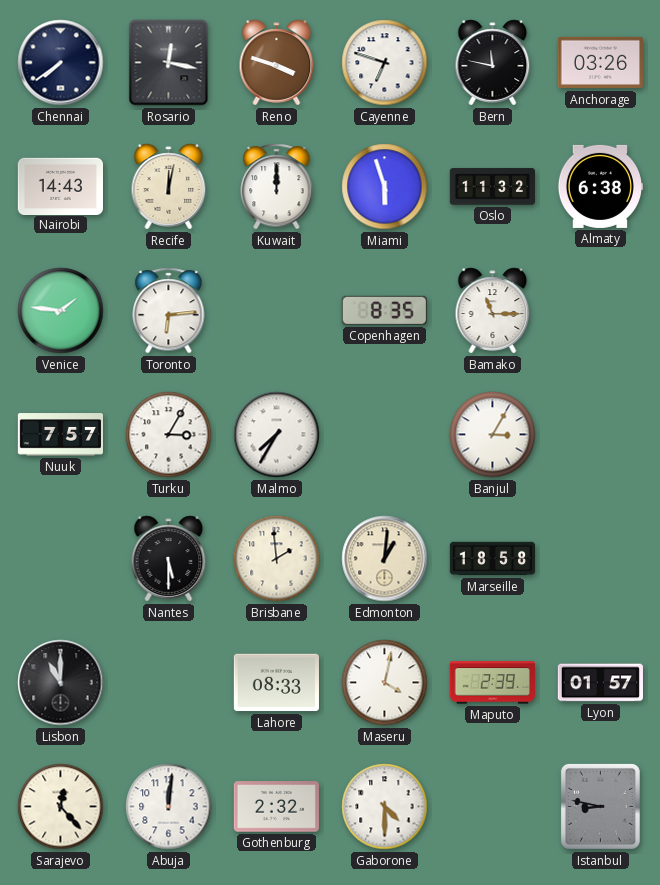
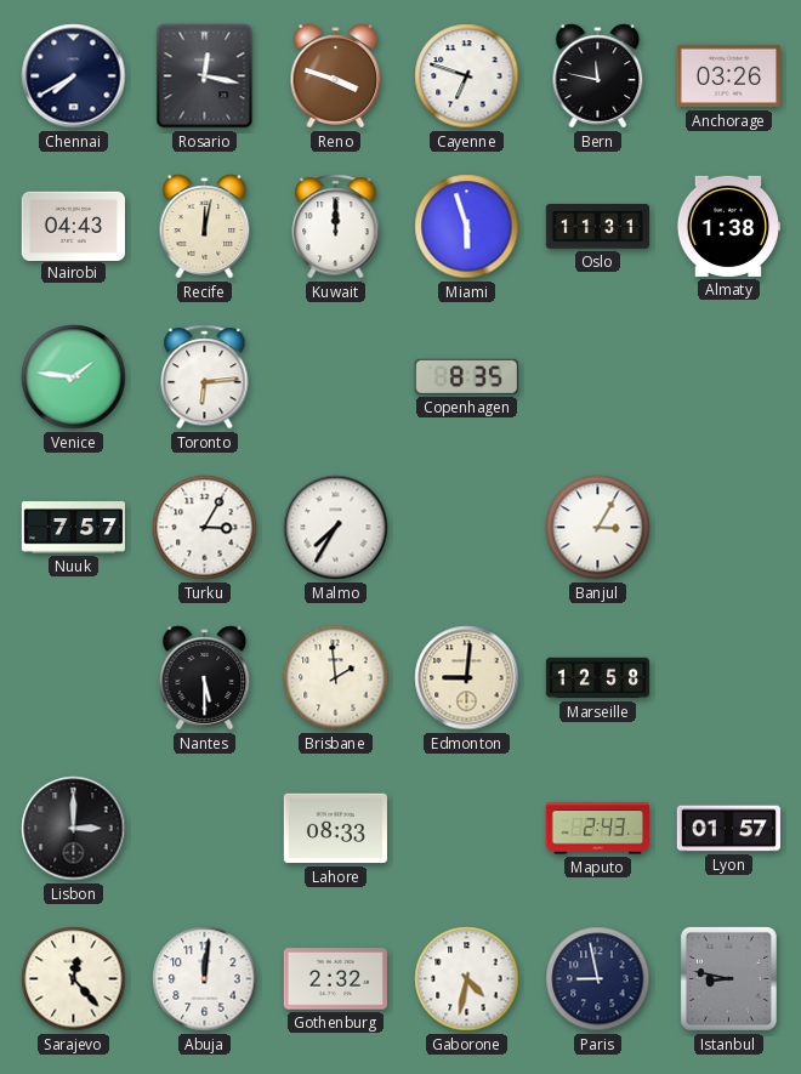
Chennai: 7:39 -> 7:40 (74, 76)
Nairobi: 14:43 -> 04:43 (73, 226)
Oslo: 11:32 -> 11:31 (597, 227)
Almaty: 6:38 -> 1:38 (727, 226)
Bamako: 11:15 -> none (493, 311)
Edmonton: 1:01 -> 9:01 (467, 678)
Marseille: 18:58 -> 12:58 (598, 678)
Lisbon: 11:00 -> 3:00 (74, 829)
Maseru: 4:02 -> none (385, 683)
Maputo: 2:39 -> 2:43 (597, 829)
Gaborone: 4:30 -> 4:32 (467, 979)
Paris: none -> 8:58 (598, 979)
